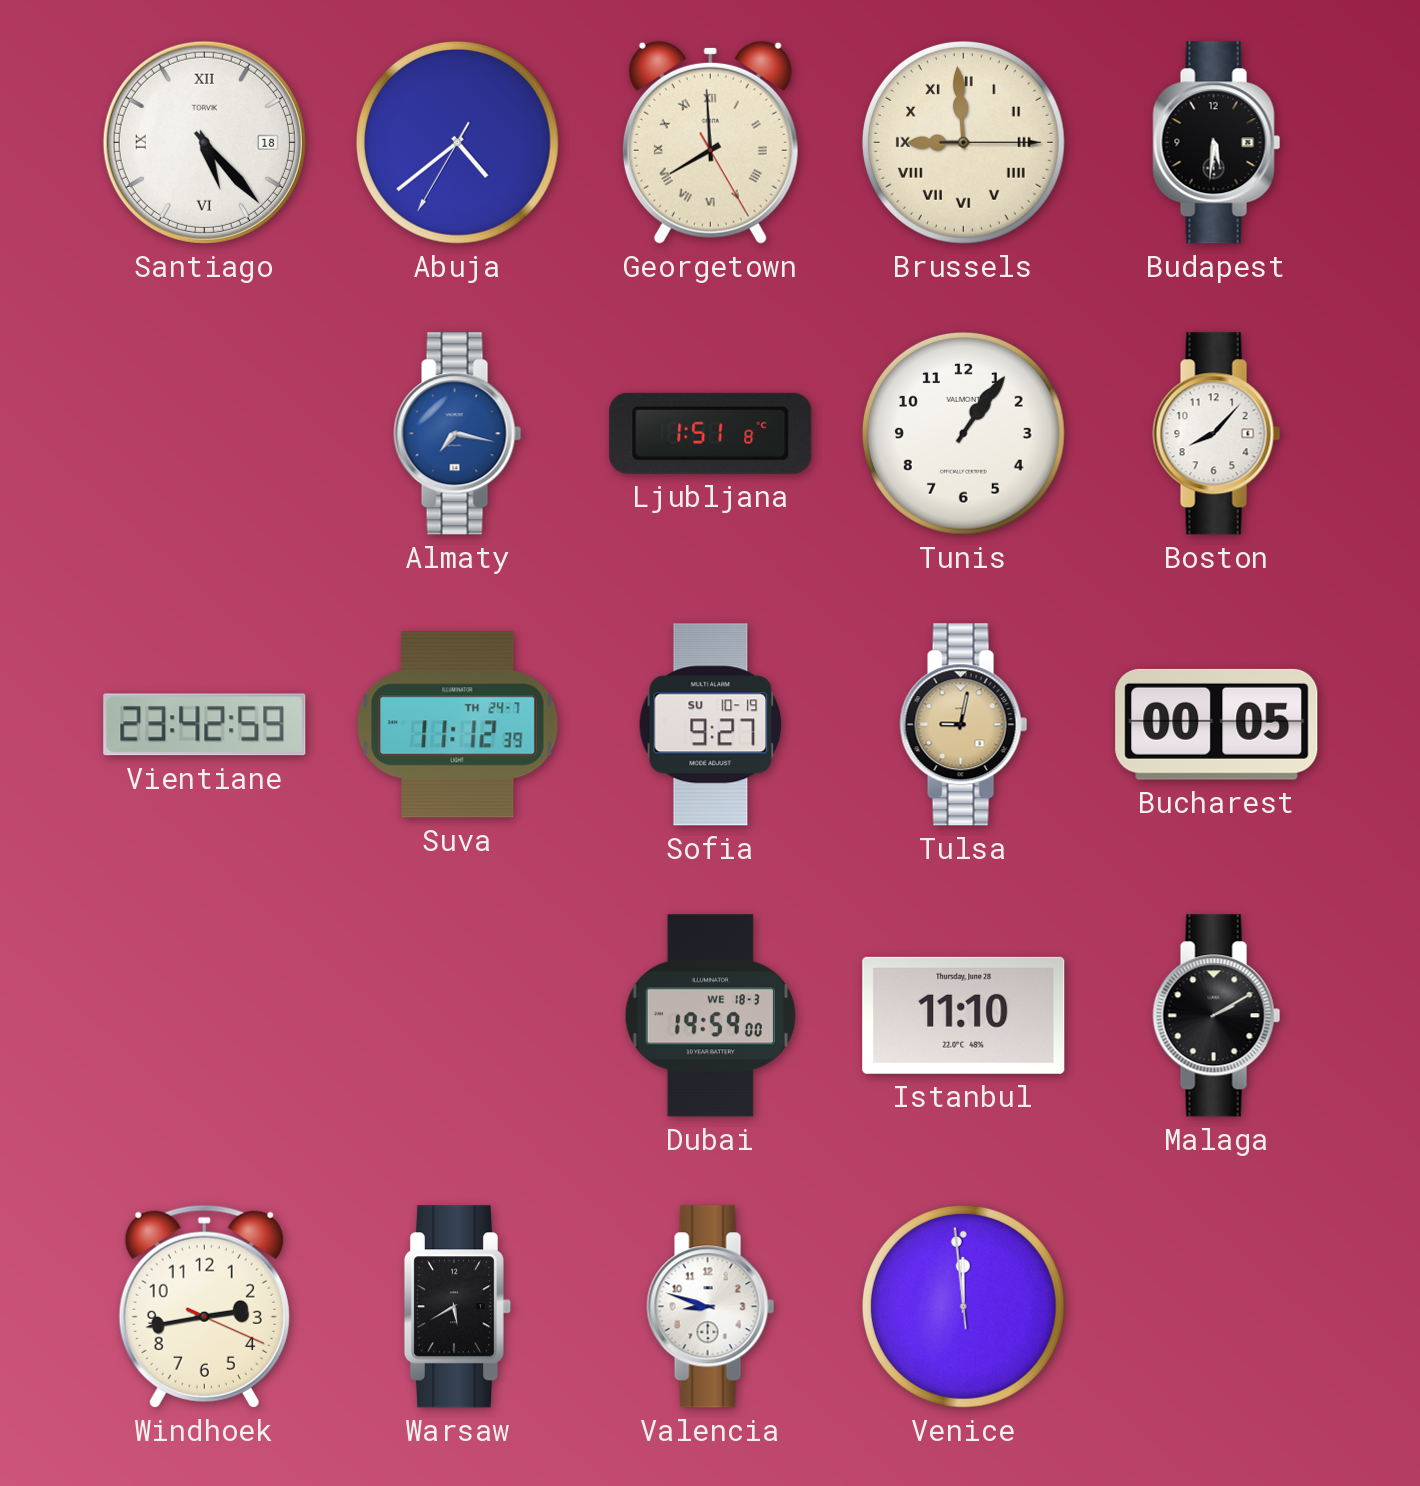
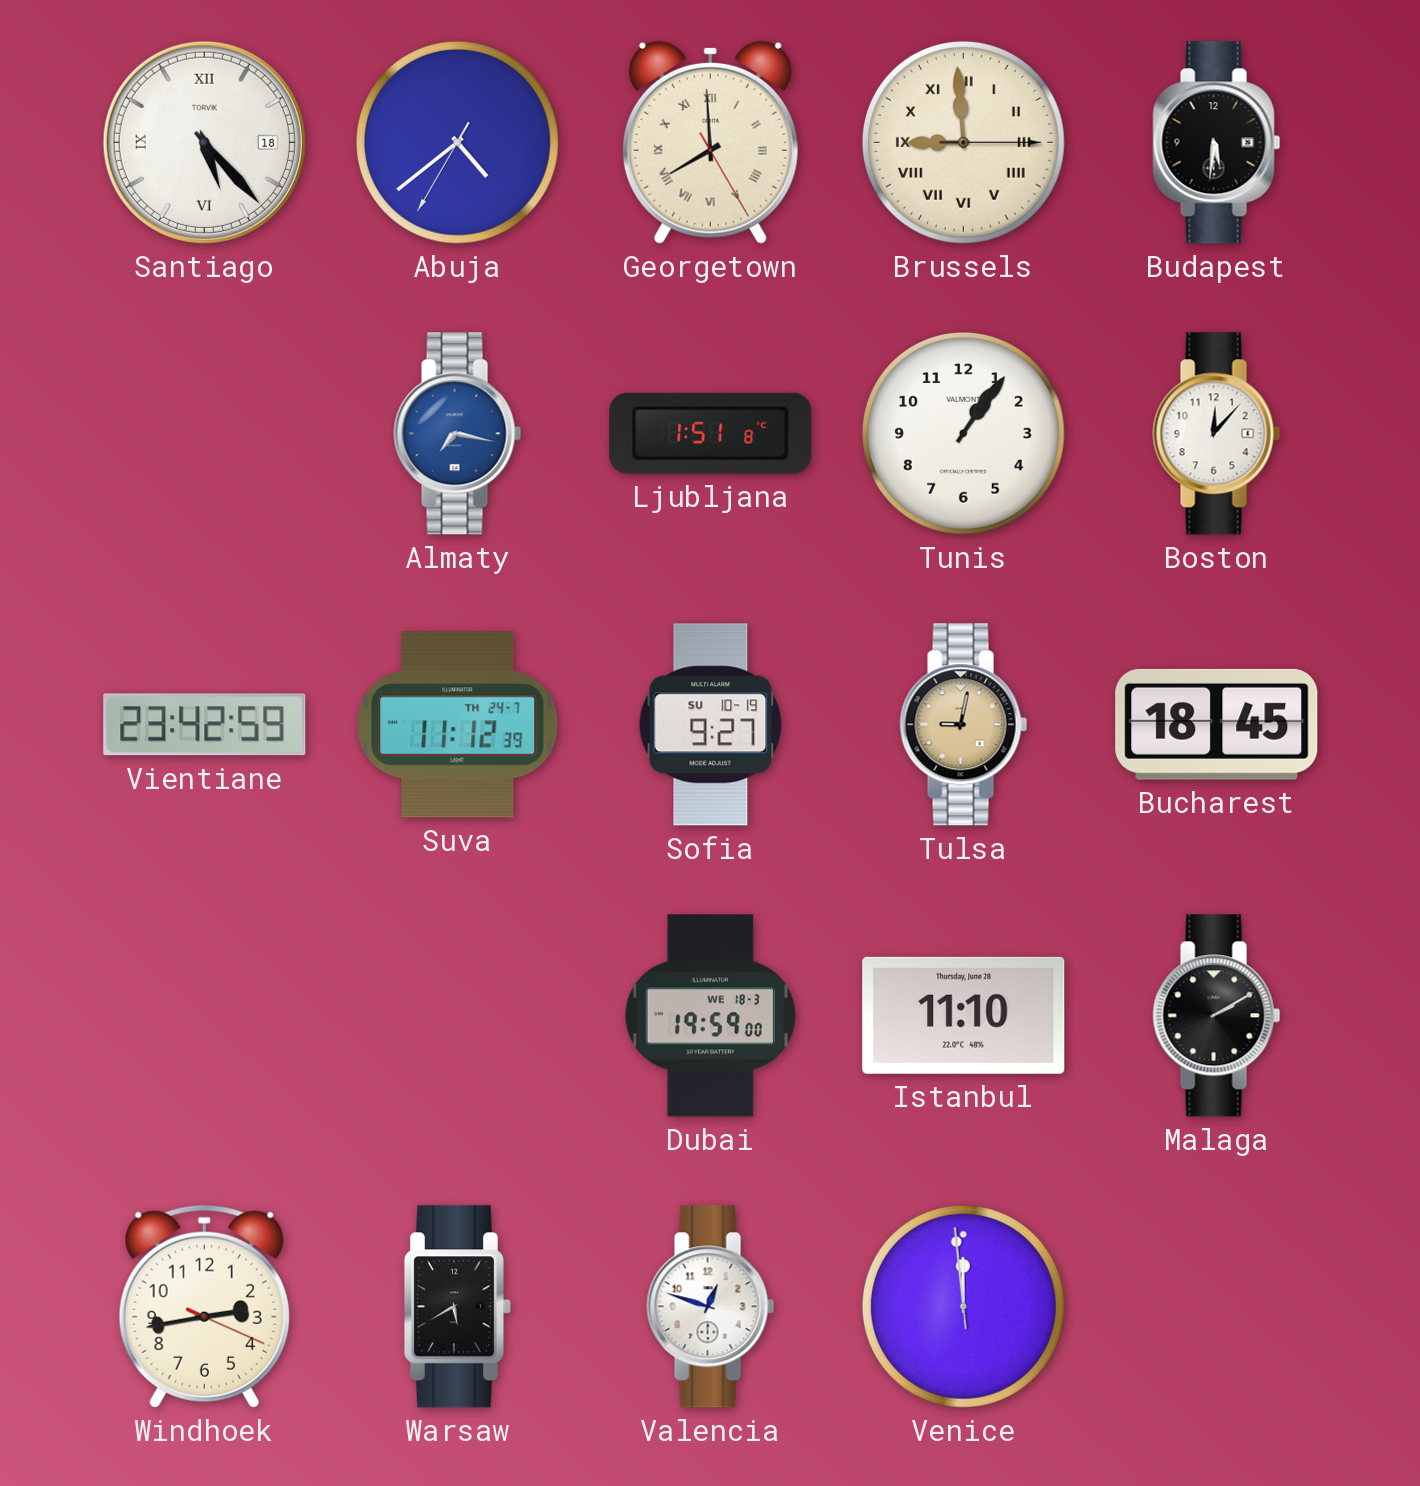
Boston: 8:07 -> 12:07 (1217, 434)
Bucharest: 00:05 -> 18:45 (1217, 724)
Valencia: 8:48 -> 12:48 (711, 1307)
